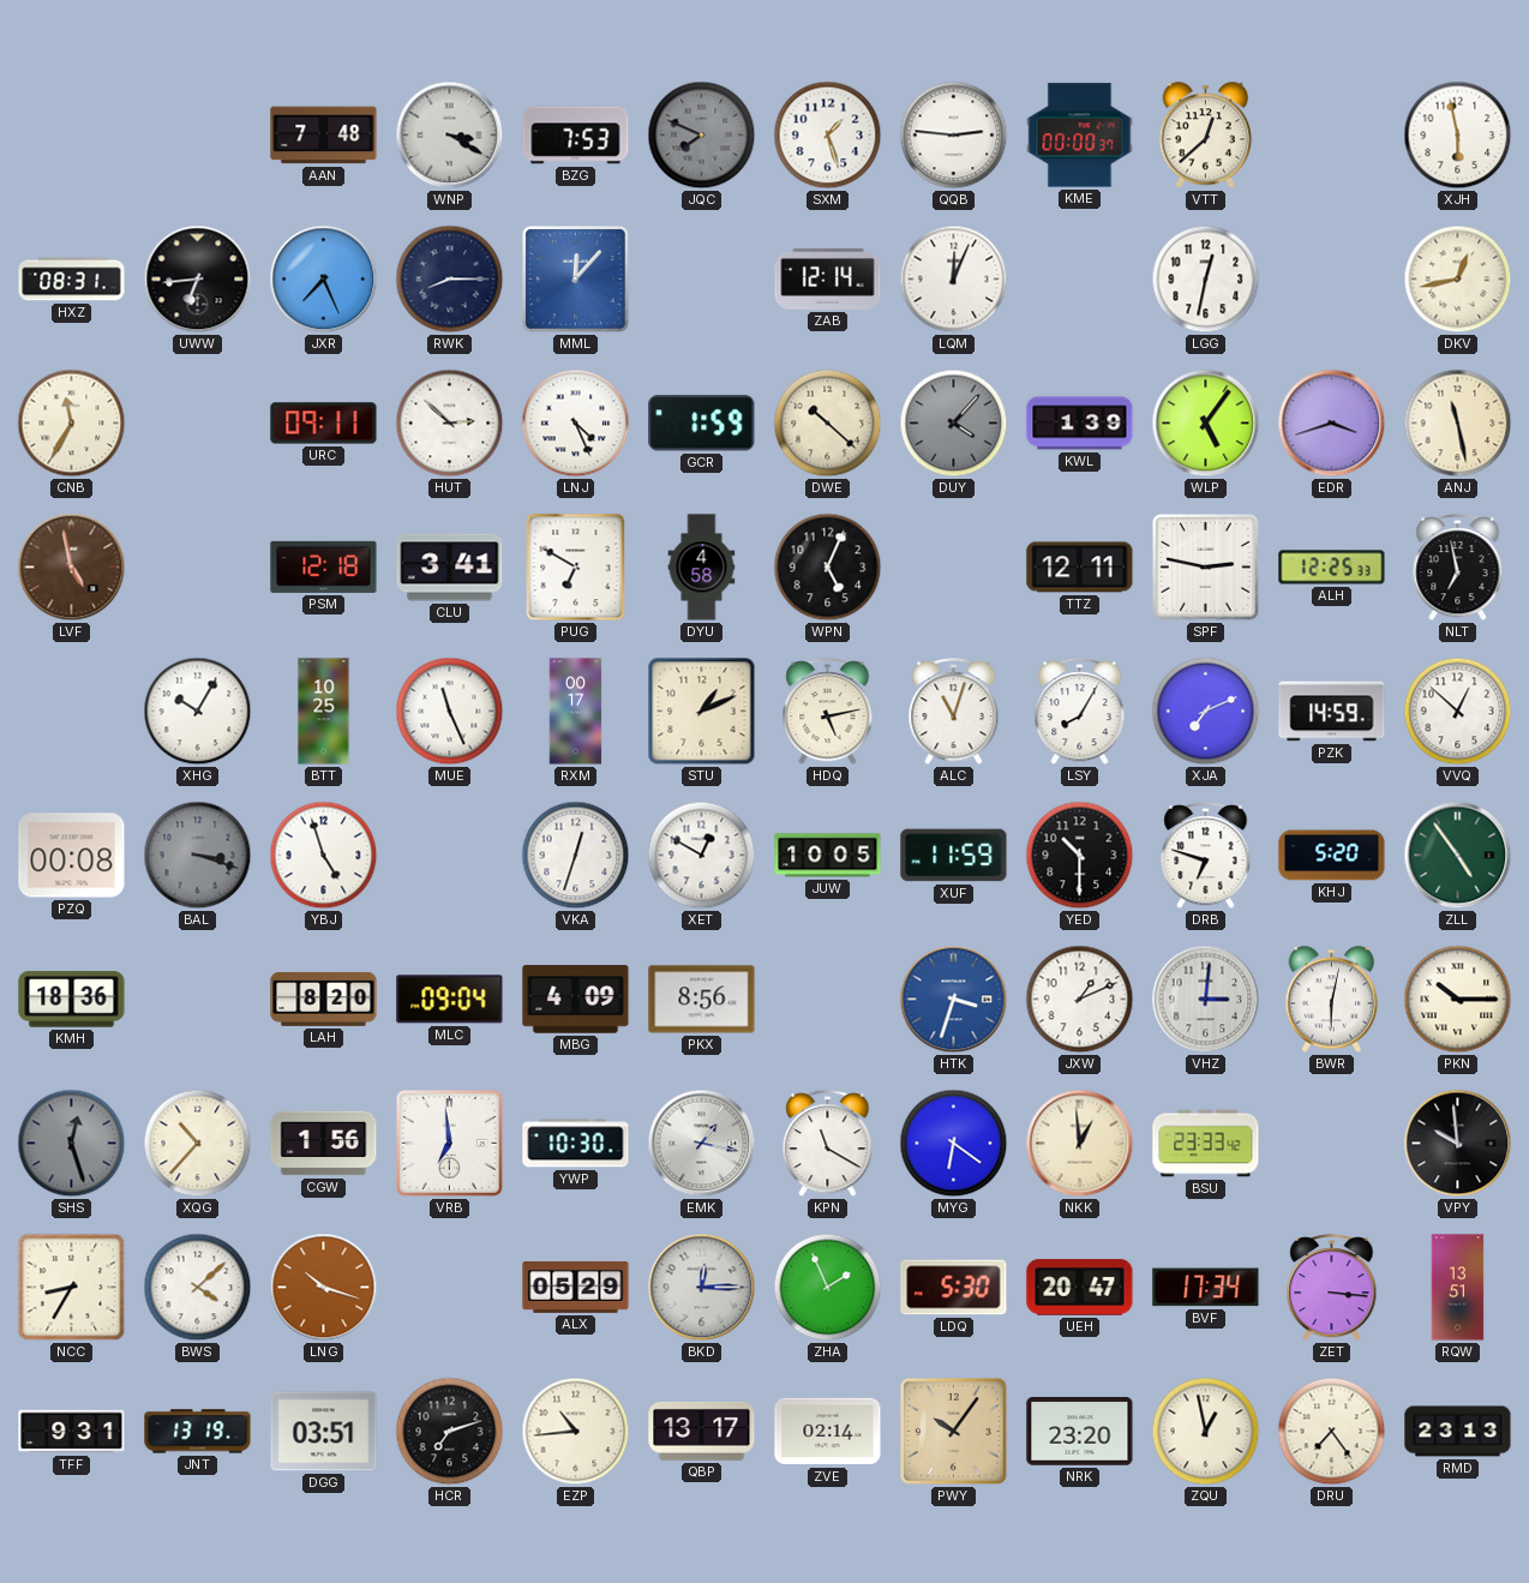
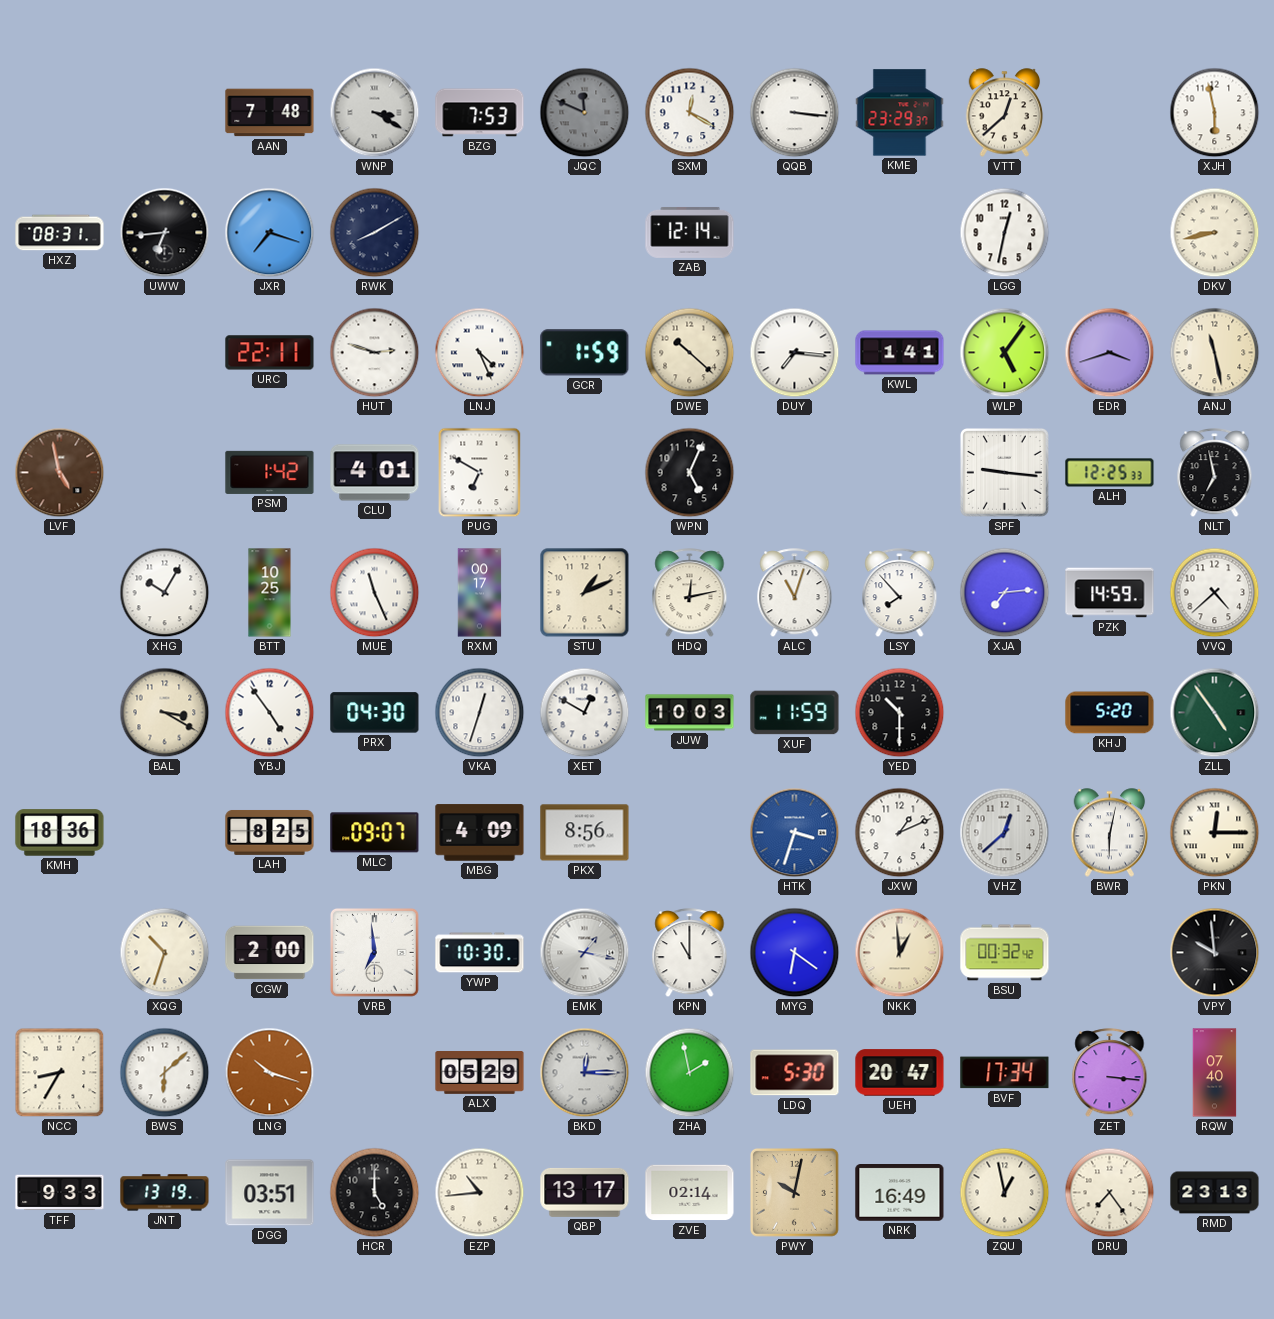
JQC: 7:49 -> 11:49 (585, 113)
SXM: 1:27 -> 12:20 (690, 113)
QQB: 2:46 -> 3:16 (795, 113)
KME: 00:00 -> 23:29 (900, 113)
JXR: 7:26 -> 7:18 (270, 233)
RWK: 8:15 -> 8:10 (375, 233)
MML: 12:07 -> none (575, 278)
LQM: 12:04 -> none (954, 280)
DKV: 12:43 -> 8:43 (1215, 233)
CNB: 11:35 -> none (72, 424)
URC: 09:11 -> 22:11 (270, 353)
HUT: 2:52 -> 2:48 (375, 353)
DUY: 4:07 -> 7:16 (795, 353)
DUY dial: grey -> white (795, 353)
KWL: 1:39 -> 1:41 (900, 353)
PSM: 12:18 -> 1:42 (270, 472)
CLU: 3:41 -> 4:01 (375, 473)
DYU: 4:58 -> none (702, 568)
TTZ: 12:11 -> none (1080, 568)
SPF: 2:47 -> 9:16 (1004, 472)
HDQ: 5:13 -> 12:13 (690, 593)
LSY: 8:05 -> 7:53 (900, 593)
XJA: 7:11 -> 7:14 (1005, 593)
VVQ: 12:52 -> 4:38 (1215, 593)
PZQ: 00:08 -> none (72, 856)
BAL: 3:18 -> 3:20 (165, 713)
BAL dial: grey -> cream (165, 713)
YBJ: 4:57 -> 4:54 (270, 713)
PRX: none -> 04:30 (375, 713)
JUW: 10:05 -> 10:03 (690, 713)
DRB: 6:48 -> none (1206, 856)
LAH: 8:20 -> 8:25 (270, 833)
MLC: 09:04 -> 09:07 (375, 833)
VHZ: 3:01 -> 12:38 (1005, 833)
PKN: 10:15 -> 12:15 (1215, 833)
SHS: 12:27 -> none (72, 1144)
XQG: 10:37 -> 10:33 (165, 953)
CGW: 1:56 -> 2:00 (270, 953)
KPN: 11:20 -> 11:00 (690, 953)
BSU: 23:33 -> 00:32 (1005, 953)
BWS: 4:08 -> 6:08 (165, 1073)
ZHA: 1:56 -> 1:58 (690, 1073)
RQW: 13:51 -> 07:40 (1215, 1073)
TFF: 9:31 -> 9:33 (60, 1193)
HCR: 7:12 -> 5:00 (375, 1193)
PWY: 10:06 -> 10:02 (794, 1192)
NRK: 23:20 -> 16:49 (900, 1193)
